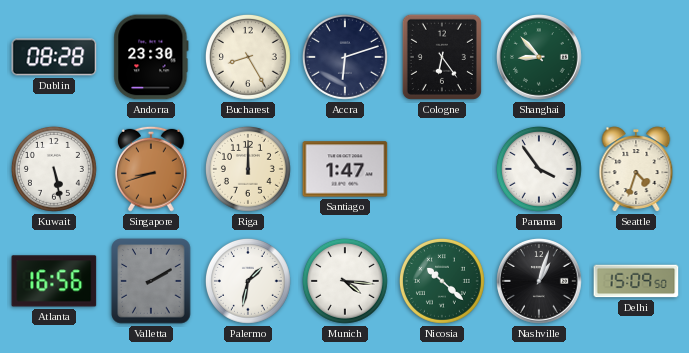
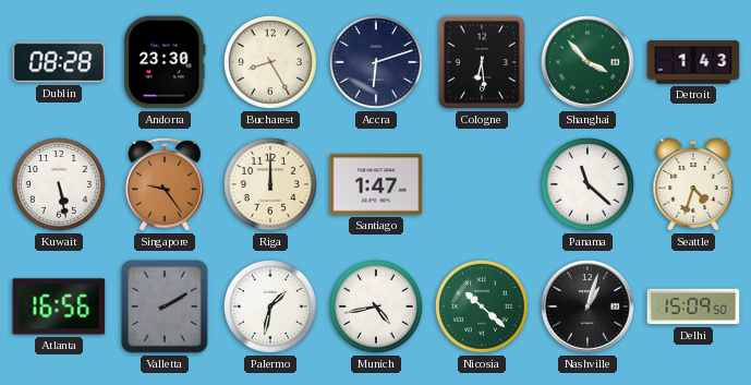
Cologne: 6:24 -> 6:29 (482, 62)
Shanghai: 8:53 -> 3:53 (588, 62)
Detroit: none -> 1:43 (693, 62)
Singapore: 8:42 -> 9:24 (165, 184)
Panama: 3:54 -> 11:22 (588, 184)
Munich: 4:16 -> 4:43 (376, 306)
